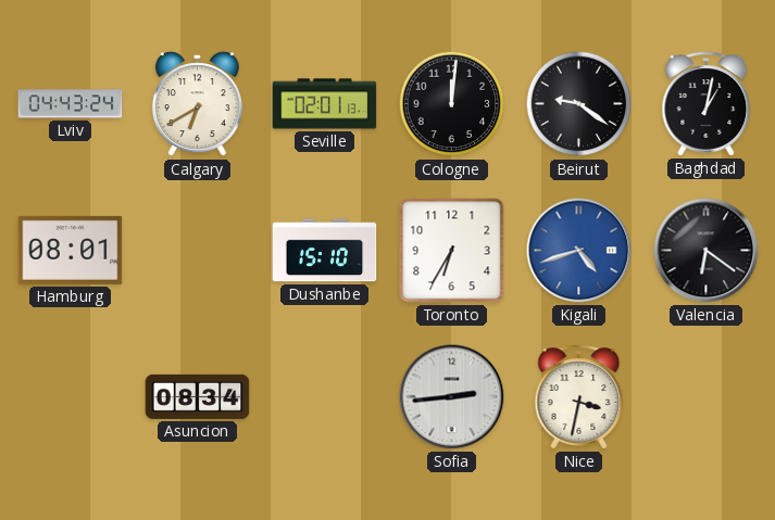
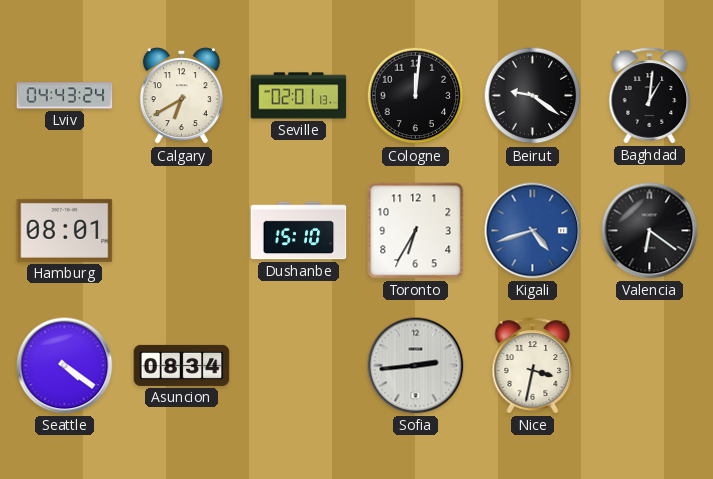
Baghdad: 1:02 -> 1:01 (650, 96)
Seattle: none -> 4:21 (65, 366)
